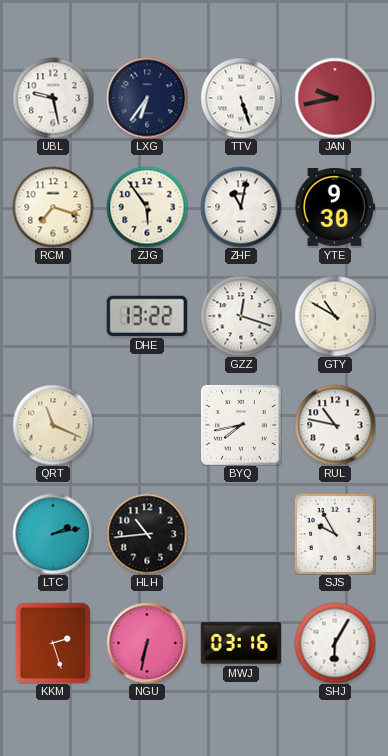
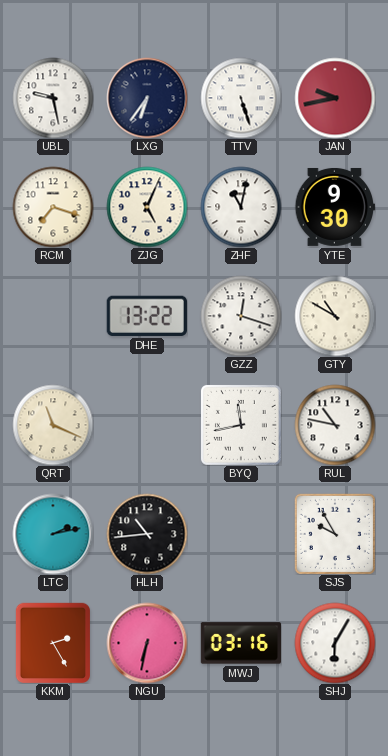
ZJG: 5:54 -> 5:04 (147, 207)
BYQ: 7:43 -> 11:43 (241, 425)
KKM: 2:27 -> 2:25 (52, 643)
